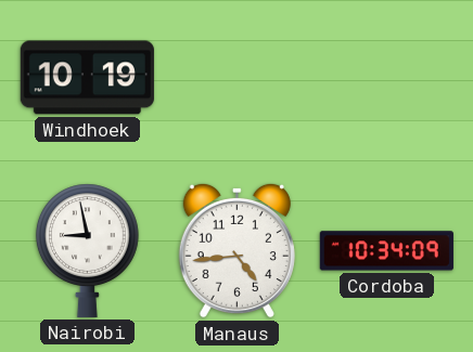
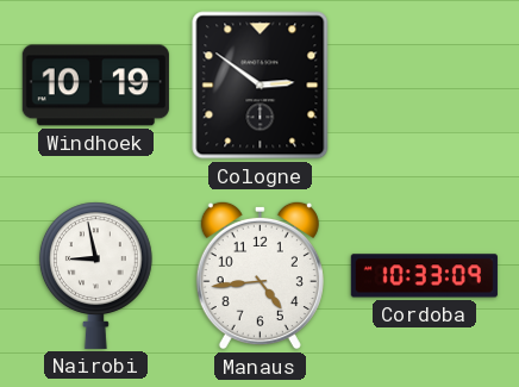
Cologne: none -> 2:51 (261, 86)
Cordoba: 10:34 -> 10:33 (424, 276)
